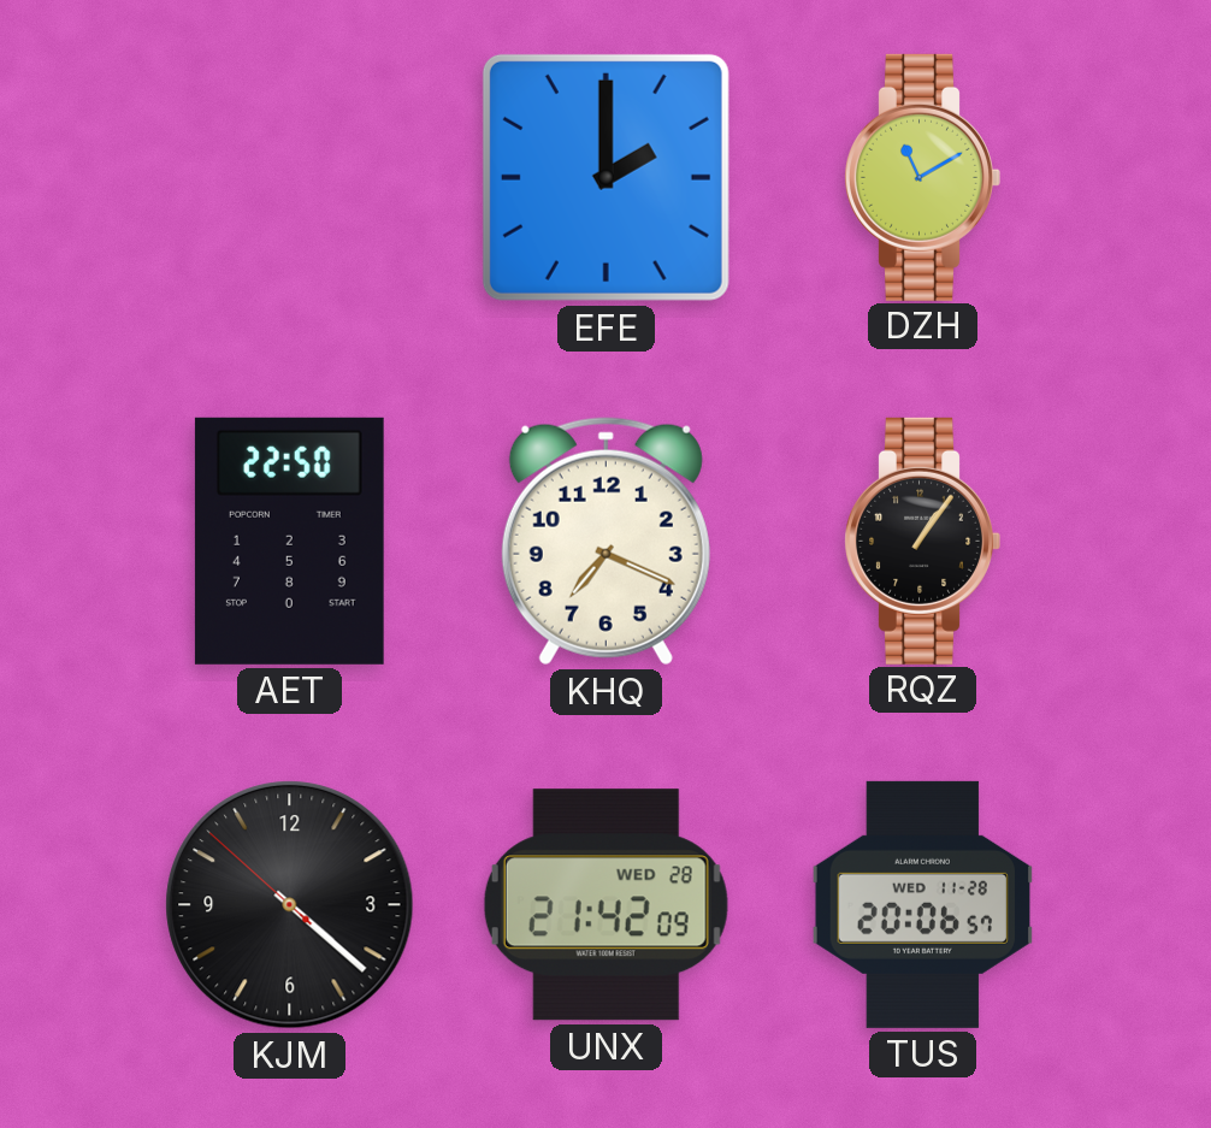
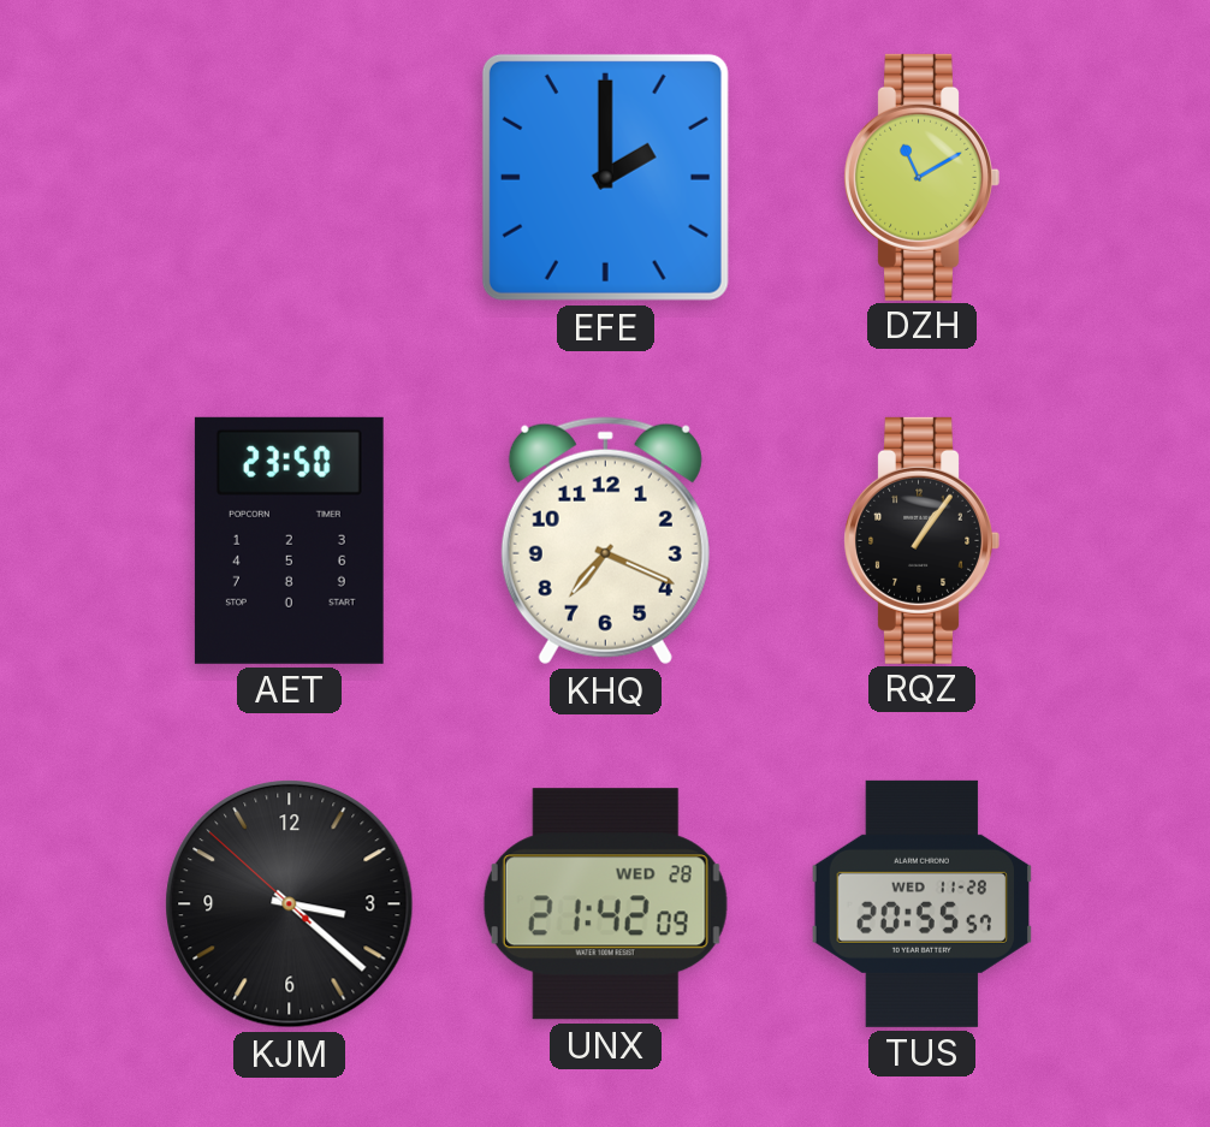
AET: 22:50 -> 23:50 (289, 540)
KJM: 4:21 -> 3:21 (290, 904)
TUS: 20:06 -> 20:55 (921, 903)
